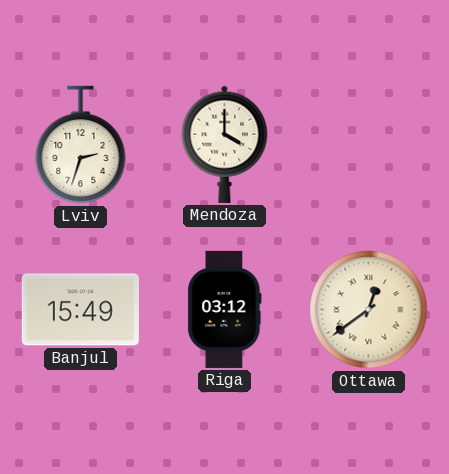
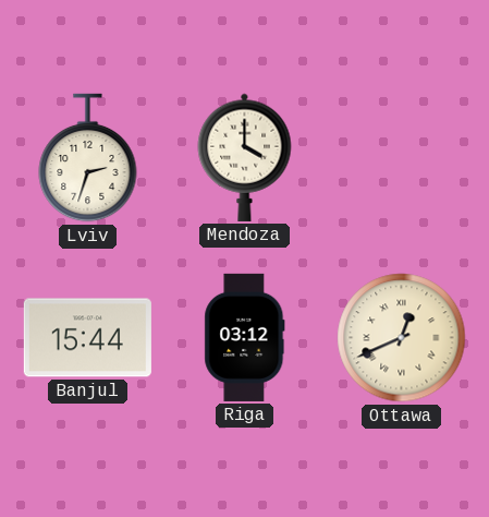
Banjul: 15:49 -> 15:44 (87, 338)
Ottawa: 12:39 -> 12:41 (402, 338)
